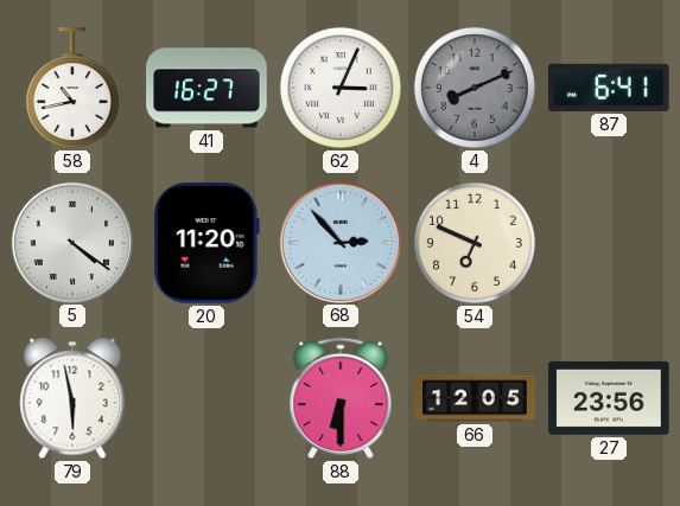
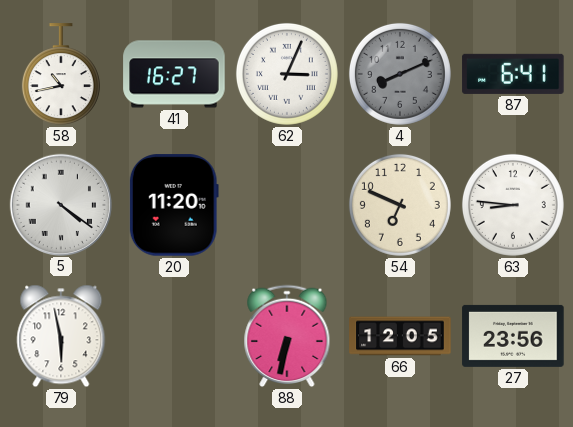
68: 2:53 -> none (339, 242)
63: none -> 8:46 (513, 205)
88: 6:30 -> 6:32 (287, 336)
